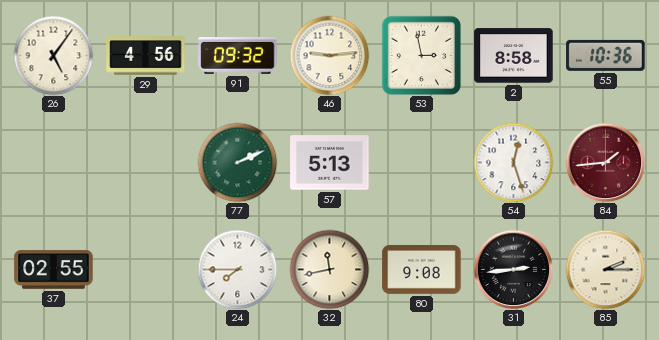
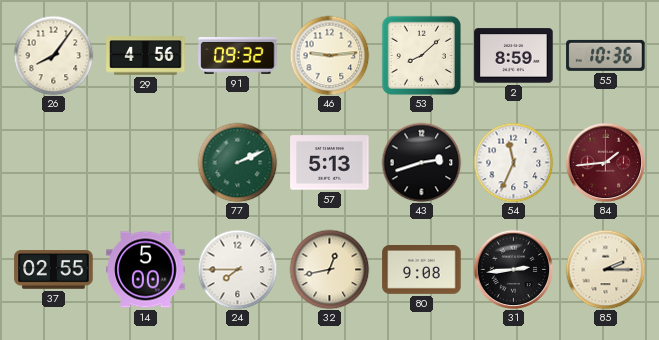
26: 5:06 -> 8:06 (53, 55)
53: 2:58 -> 8:08 (421, 55)
2: 8:58 -> 8:59 (514, 56)
43: none -> 2:42 (421, 162)
54: 12:27 -> 11:34 (513, 162)
14: none -> 5:00 (146, 270)
32: 11:43 -> 12:43 (329, 269)
